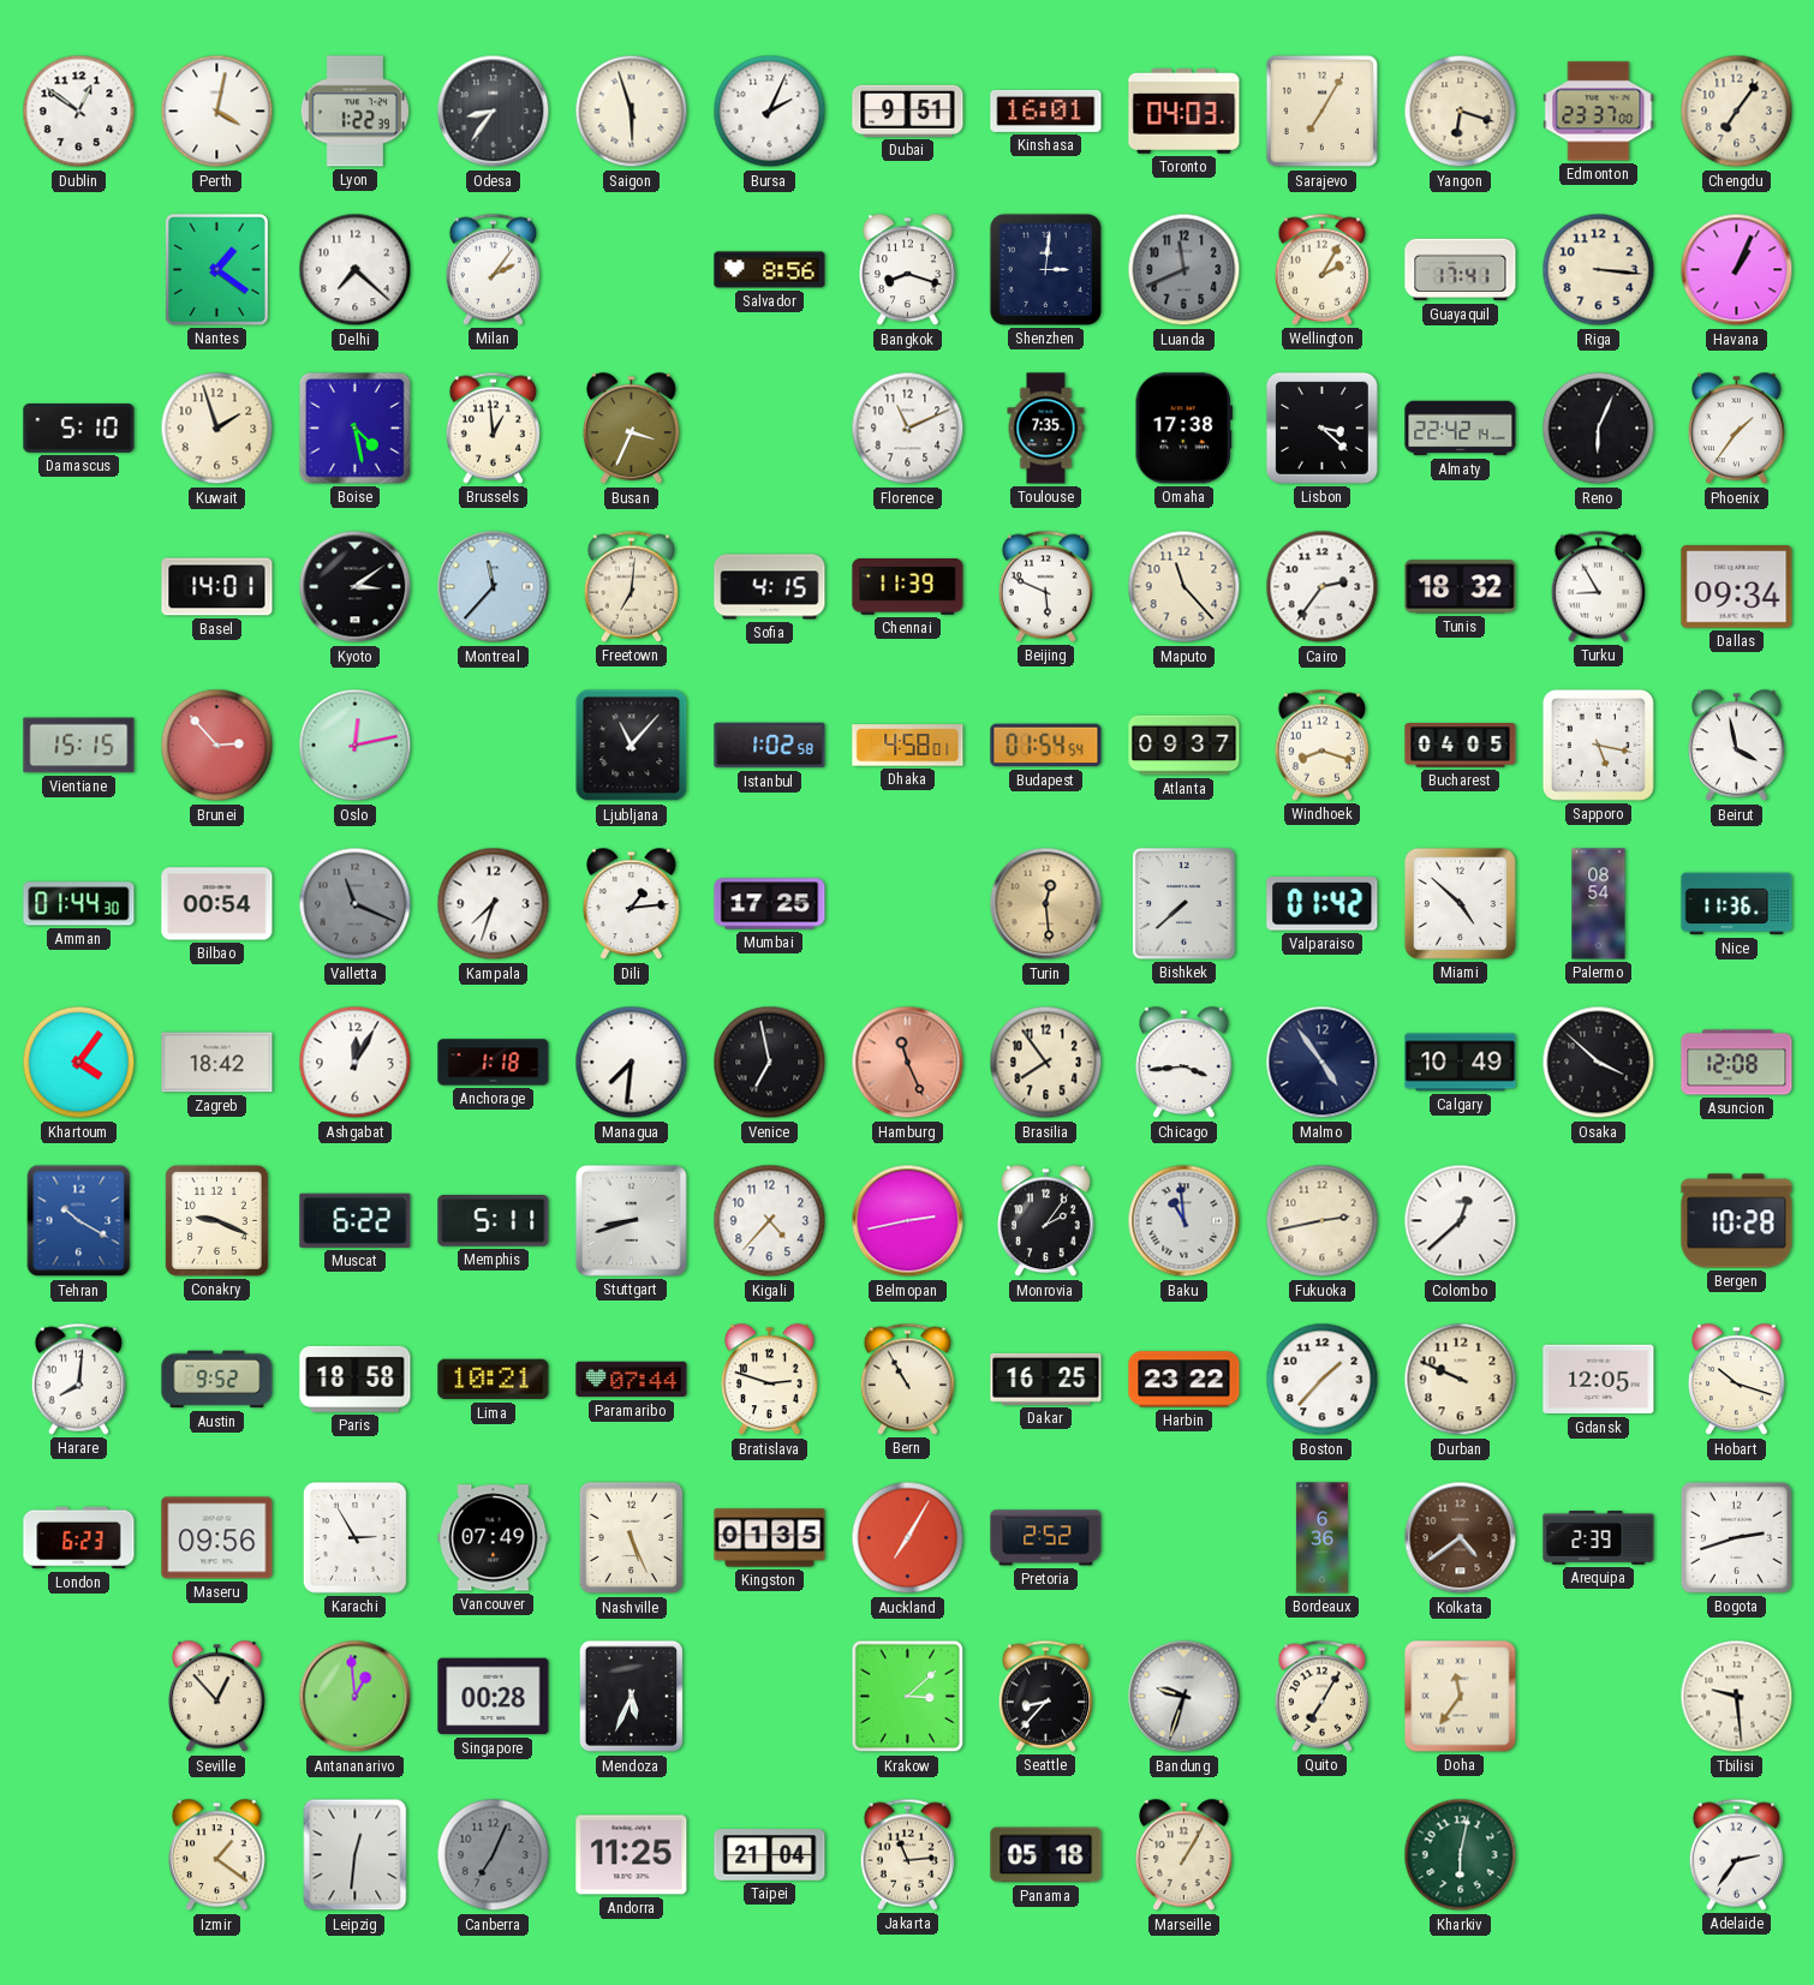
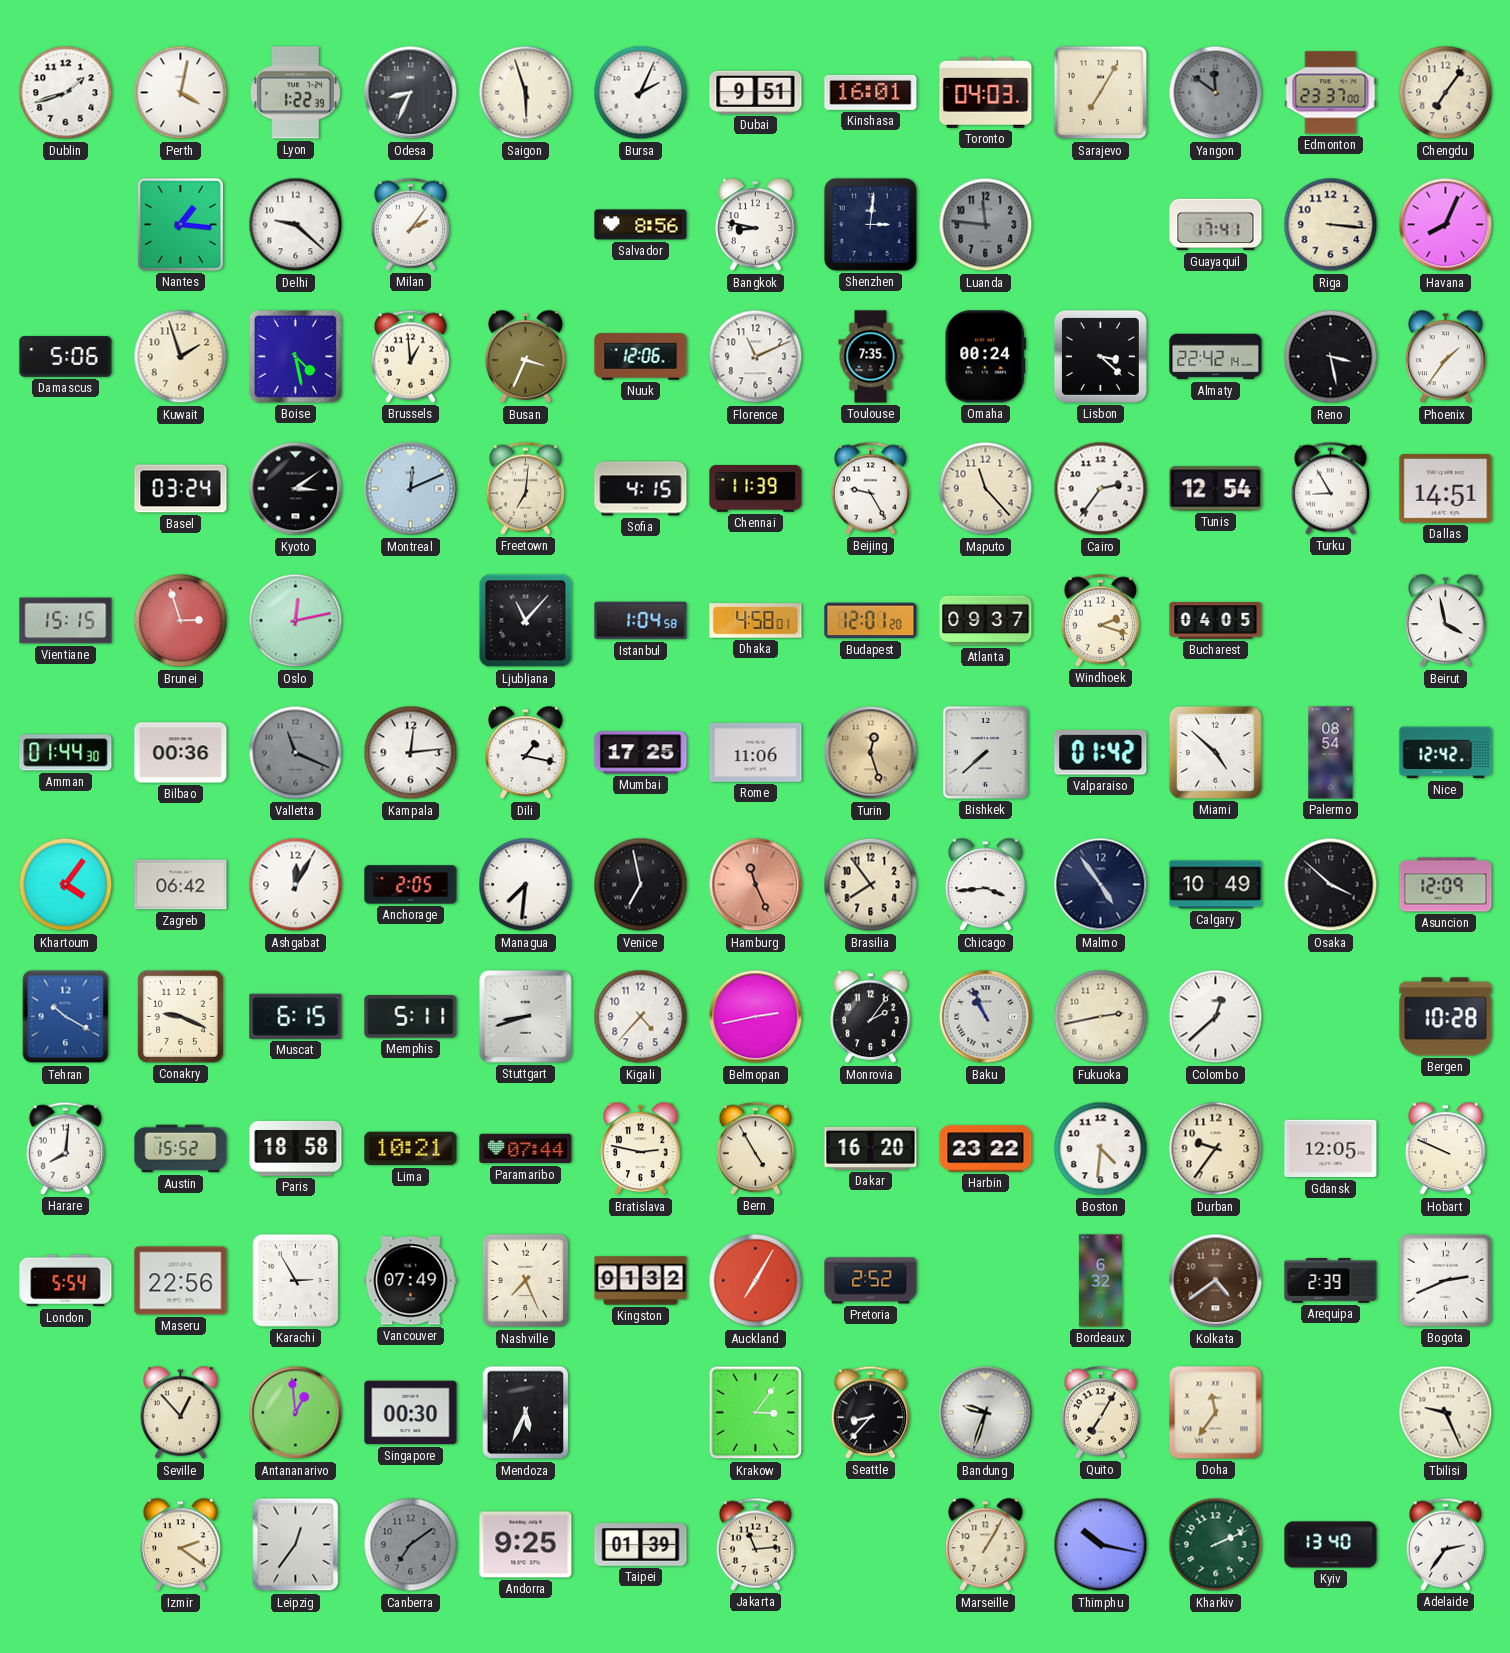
Dublin: 12:51 -> 1:42 (66, 93)
Odesa: 8:36 -> 8:34 (411, 93)
Yangon: 6:18 -> 11:51 (1216, 93)
Yangon dial: cream -> grey (1216, 93)
Nantes: 1:21 -> 1:16 (180, 225)
Delhi: 7:22 -> 9:22 (296, 225)
Bangkok: 8:18 -> 8:47 (756, 225)
Luanda: 11:41 -> 11:46 (986, 225)
Wellington: 2:05 -> none (1321, 269)
Havana: 1:04 -> 8:04 (1446, 225)
Damascus: 5:10 -> 5:06 (66, 357)
Nuuk: none -> 12:06 (641, 357)
Omaha: 17:38 -> 00:24 (985, 357)
Reno: 6:04 -> 3:28 (1331, 357)
Basel: 14:01 -> 03:24 (181, 489)
Montreal: 11:37 -> 12:11 (411, 489)
Beijing: 5:49 -> 9:25 (870, 488)
Tunis: 18:32 -> 12:54 (1216, 489)
Dallas: 09:34 -> 14:51 (1446, 489)
Brunei: 2:53 -> 2:57 (181, 621)
Istanbul: 1:02 -> 1:04 (641, 621)
Budapest: 01:54 -> 12:01 (871, 621)
Windhoek: 8:18 -> 2:18 (1100, 620)
Sapporo: 5:17 -> none (1598, 745)
Bilbao: 00:54 -> 00:36 (181, 753)
Kampala: 7:33 -> 12:14 (411, 753)
Dili: 1:14 -> 1:17 (526, 753)
Rome: none -> 11:06 (756, 752)
Turin: 12:29 -> 12:27 (871, 753)
Nice: 11:36 -> 12:42 (1446, 753)
Zagreb: 18:42 -> 06:42 (181, 885)
Anchorage: 1:18 -> 2:05 (411, 885)
Asuncion: 12:08 -> 12:09 (1446, 885)
Muscat: 6:22 -> 6:15 (296, 1016)
Baku: 10:59 -> 10:56 (986, 1017)
Austin: 9:52 -> 15:52 (181, 1149)
Bratislava: 2:48 -> 2:47 (641, 1149)
Bern: 10:55 -> 4:55 (755, 1148)
Dakar: 16:25 -> 16:20 (871, 1148)
Boston: 1:37 -> 4:31 (1101, 1149)
Durban: 9:49 -> 9:36 (1216, 1149)
Hobart: 10:18 -> 9:49 (1446, 1149)
London: 6:23 -> 5:54 (66, 1281)
Maseru: 09:56 -> 22:56 (181, 1281)
Nashville: 5:26 -> 7:26 (526, 1281)
Kingston: 01:35 -> 01:32 (641, 1281)
Bordeaux: 6:36 -> 6:32 (1100, 1281)
Bogota: 2:42 -> 2:41 (1445, 1280)
Singapore: 00:28 -> 00:30 (411, 1413)
Krakow: 3:08 -> 3:06 (756, 1413)
Tbilisi: 9:29 -> 9:26 (1446, 1413)
Izmir: 1:21 -> 2:21 (181, 1545)
Leipzig: 12:31 -> 12:36 (296, 1545)
Canberra: 7:04 -> 7:09 (411, 1545)
Andorra: 11:25 -> 9:25 (526, 1545)
Taipei: 21:04 -> 01:39 (641, 1545)
Panama: 05:18 -> none (1046, 1855)
Thimphu: none -> 10:17 (1101, 1545)
Kharkiv: 6:02 -> 2:11 (1216, 1545)
Kyiv: none -> 13:40 (1331, 1545)
